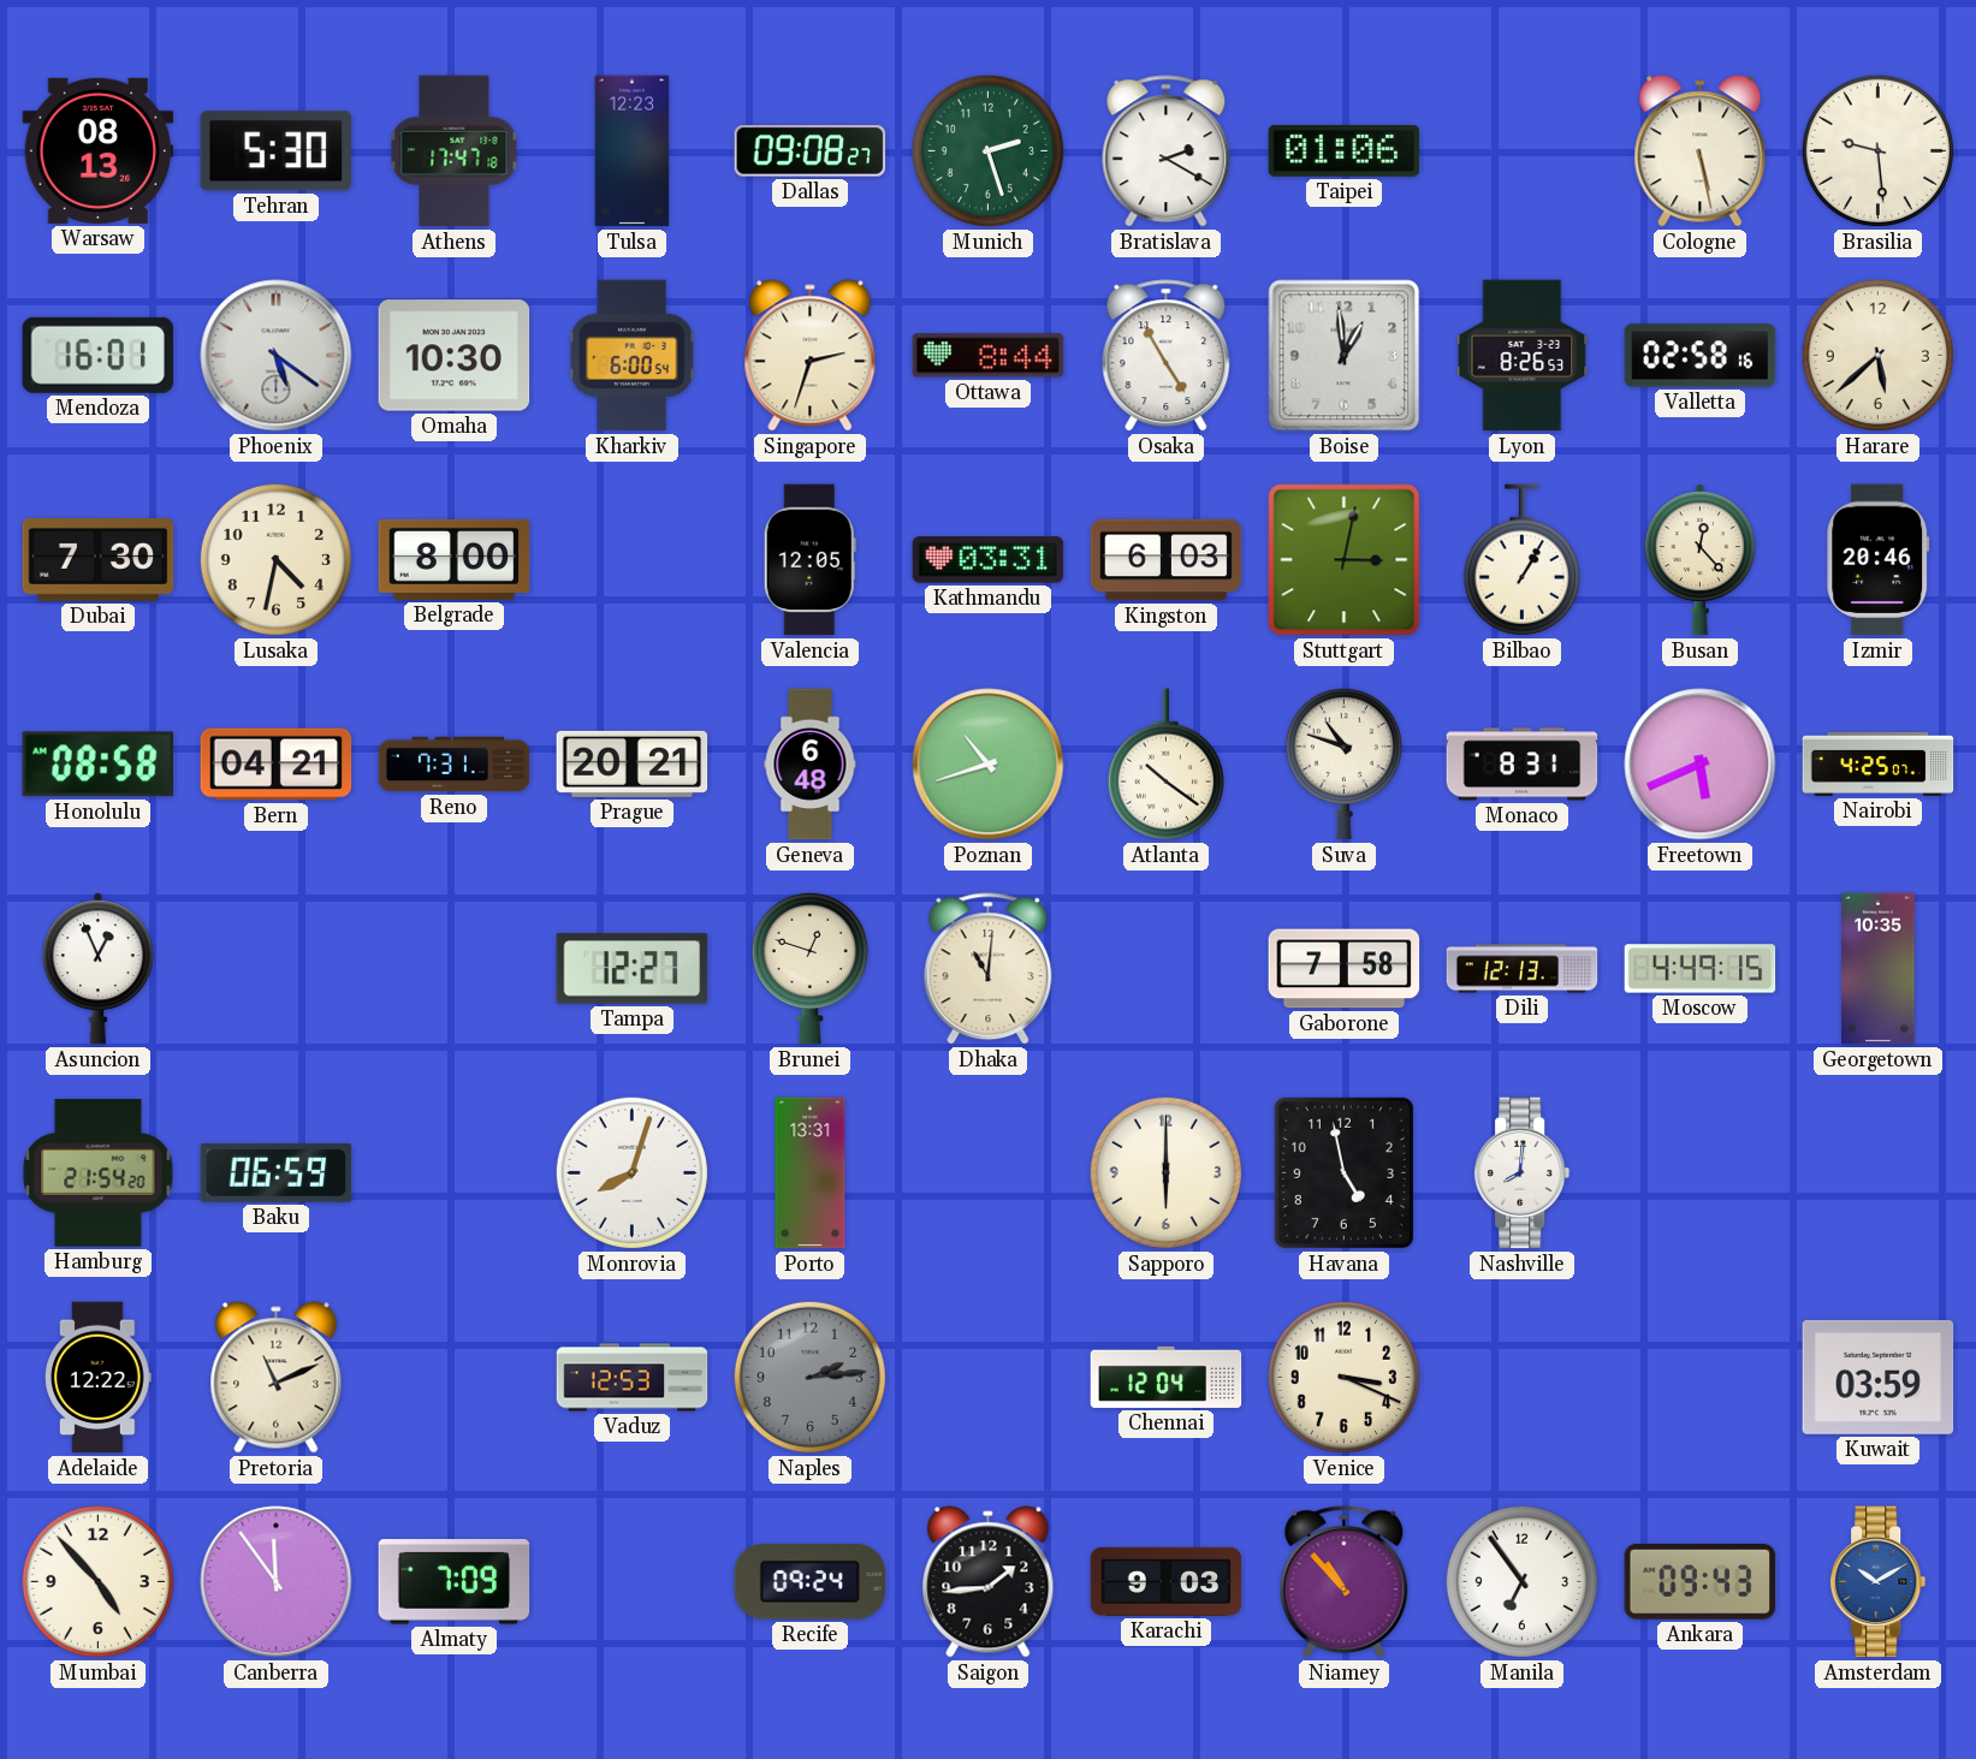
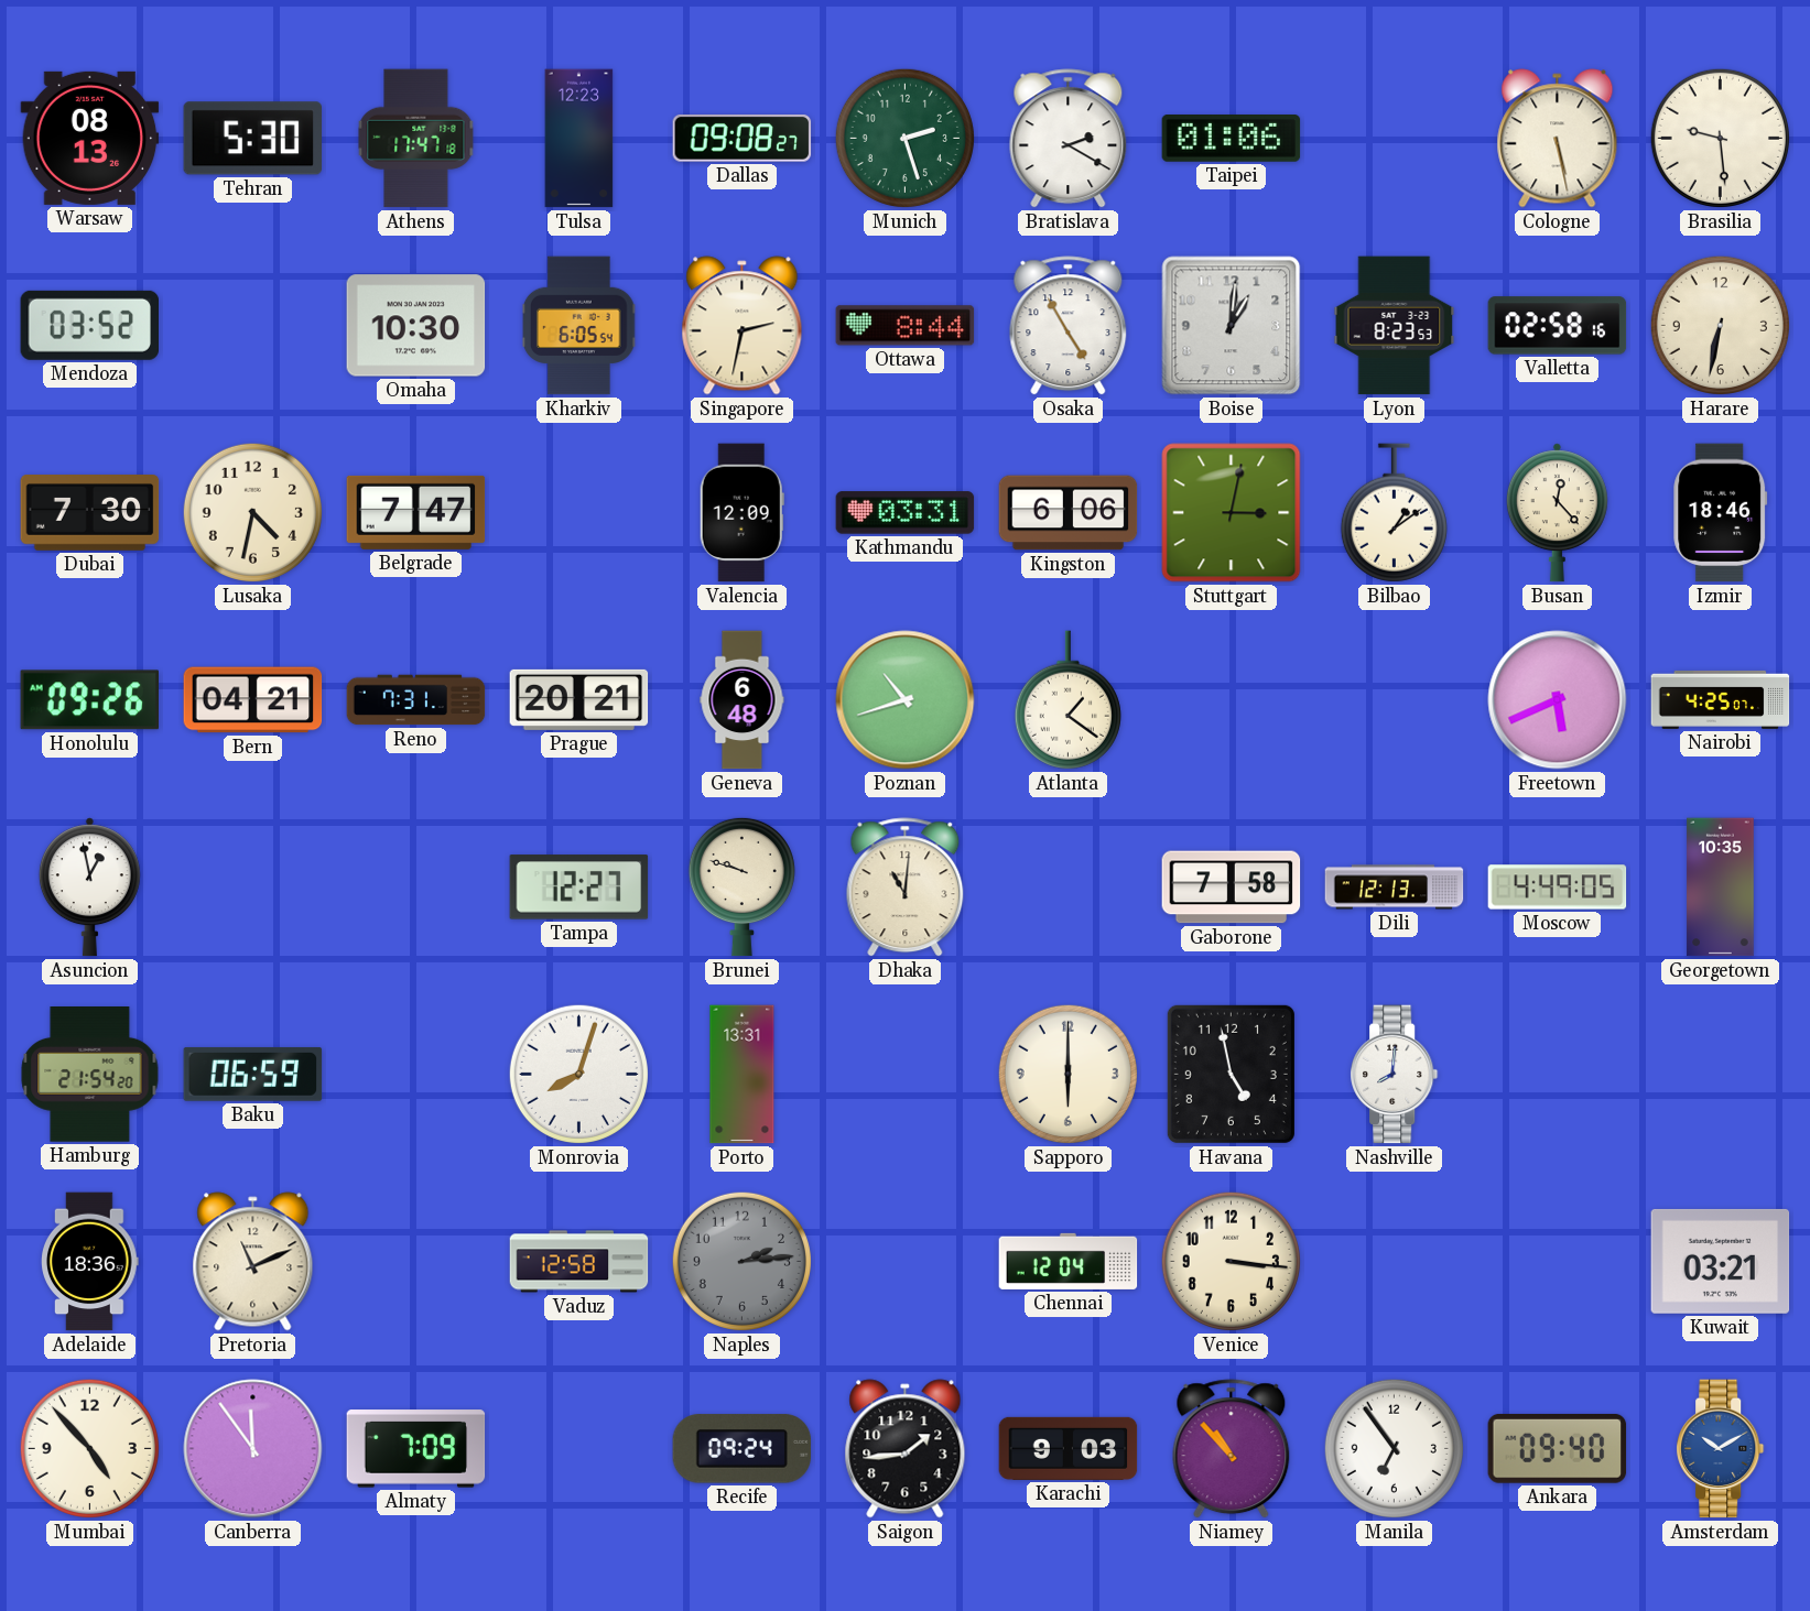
Mendoza: 16:01 -> 03:52 (89, 325)
Phoenix: 5:21 -> none (277, 356)
Kharkiv: 6:00 -> 6:05 (579, 326)
Singapore: 2:33 -> 2:32 (743, 326)
Boise: 12:59 -> 1:01 (1232, 326)
Lyon: 8:26 -> 8:23 (1395, 326)
Harare: 5:38 -> 6:32 (1720, 325)
Belgrade: 8:00 -> 7:47 (416, 512)
Valencia: 12:05 -> 12:09 (741, 513)
Kingston: 6:03 -> 6:06 (1069, 513)
Bilbao: 1:05 -> 1:09 (1394, 513)
Izmir: 20:46 -> 18:46 (1721, 513)
Honolulu: 08:58 -> 09:26 (89, 700)
Atlanta: 10:21 -> 1:21 (1067, 700)
Suva: 10:48 -> none (1343, 763)
Monaco: 8:31 -> none (1523, 765)
Asuncion: 12:56 -> 12:58 (89, 888)
Brunei: 12:48 -> 9:48 (741, 886)
Moscow: 4:49:15 -> 4:49:05 (1558, 888)
Adelaide: 12:22 -> 18:36 (90, 1262)
Vaduz: 12:53 -> 12:58 (579, 1262)
Venice: 3:19 -> 3:16 (1231, 1261)
Kuwait: 03:59 -> 03:21 (1721, 1261)
Ankara: 09:43 -> 09:40 (1558, 1448)
